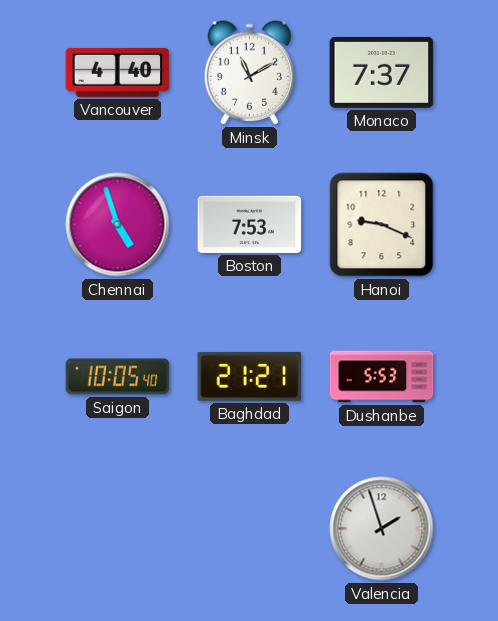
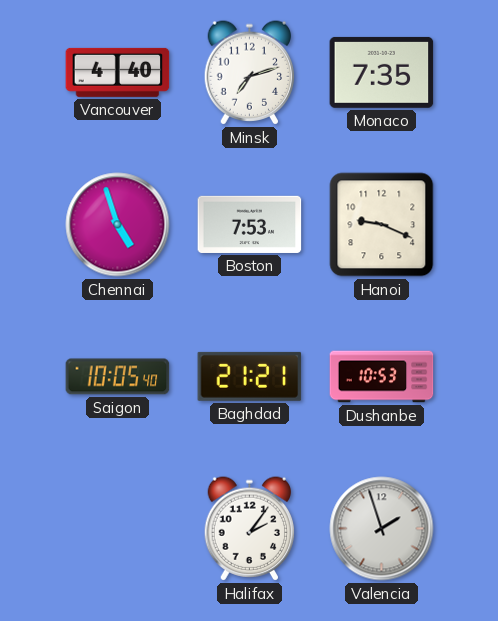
Minsk: 11:10 -> 7:12 (250, 73)
Monaco: 7:37 -> 7:35 (382, 72)
Dushanbe: 5:53 -> 10:53 (382, 377)
Halifax: none -> 2:06 (250, 529)
